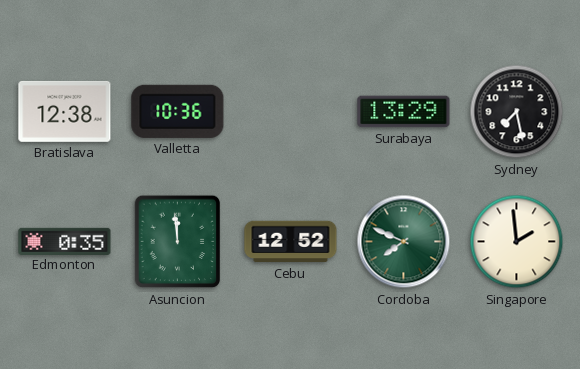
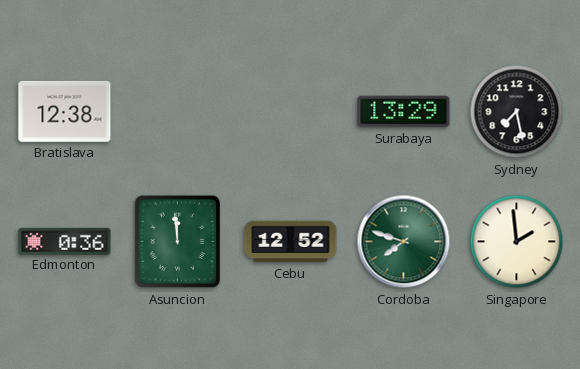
Valletta: 10:36 -> none (178, 111)
Edmonton: 0:35 -> 0:36 (65, 241)
Cordoba: 7:49 -> 7:48 (404, 242)
